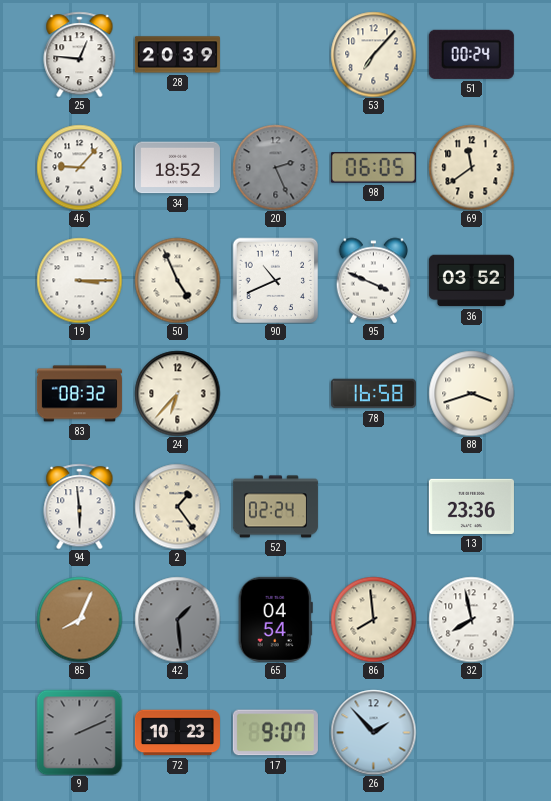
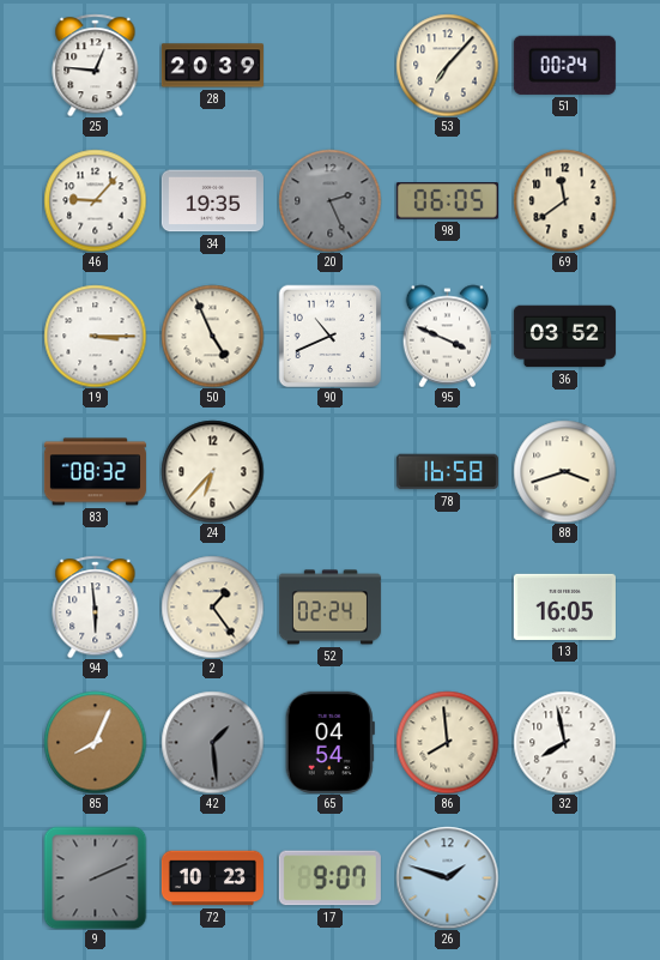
34: 18:52 -> 19:35 (212, 201)
13: 23:36 -> 16:05 (564, 606)
26: 1:53 -> 1:48 (447, 877)
